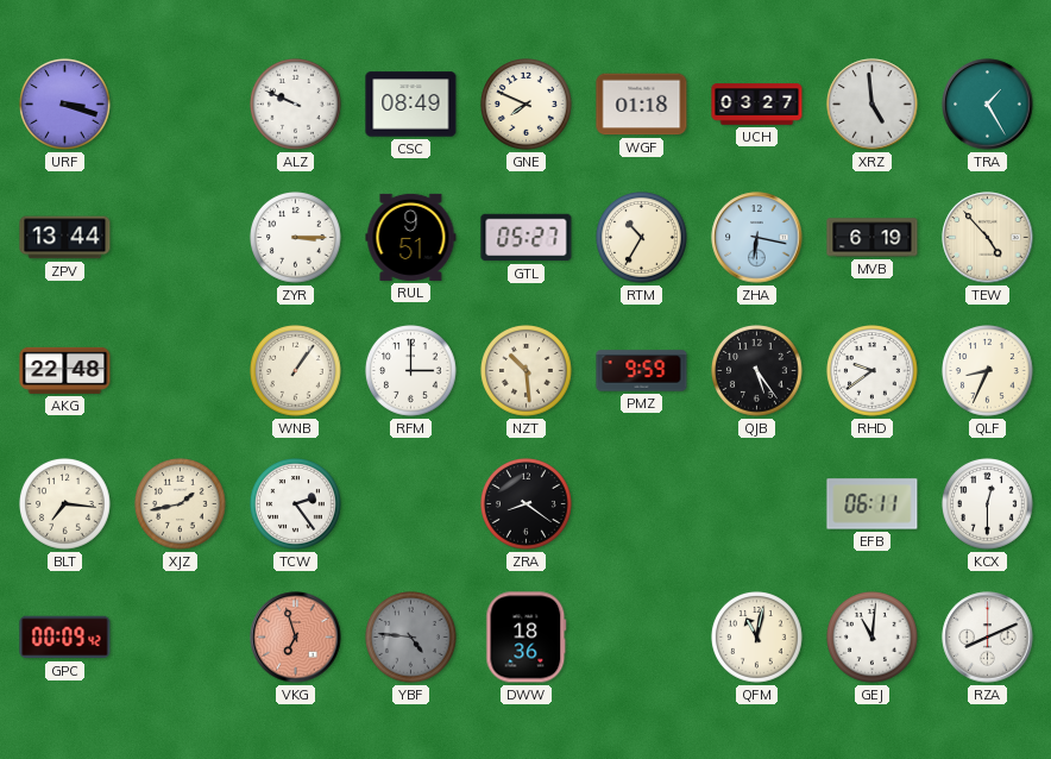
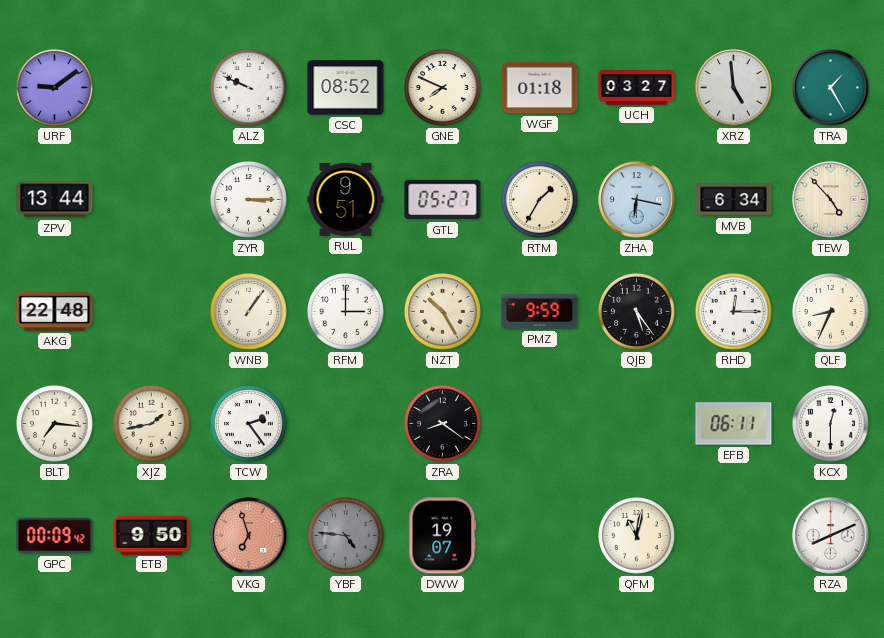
URF: 3:18 -> 9:09 (55, 88)
CSC: 08:49 -> 08:52 (346, 88)
RTM: 10:35 -> 1:35 (540, 200)
MVB: 6:19 -> 6:34 (734, 200)
NZT: 10:29 -> 10:25 (443, 312)
RHD: 9:39 -> 12:15 (734, 312)
ETB: none -> 9:50 (152, 535)
DWW: 18:36 -> 19:07 (443, 536)
GEJ: 11:01 -> none (873, 638)
